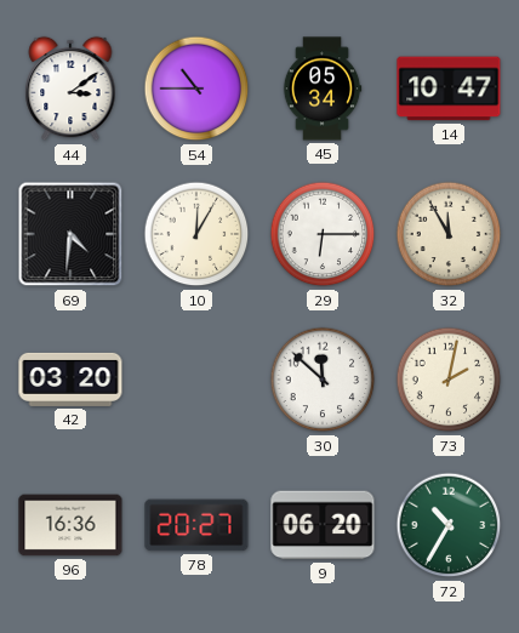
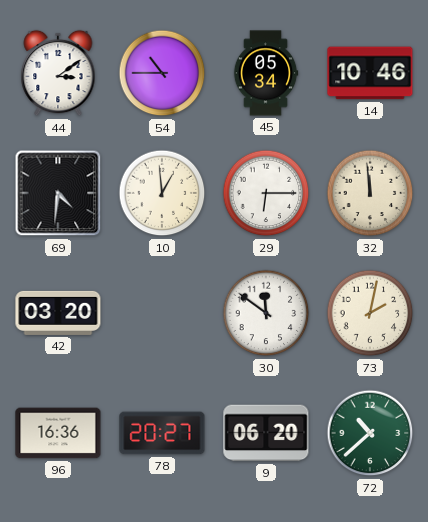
14: 10:47 -> 10:46 (370, 73)
10: 12:05 -> 12:59 (162, 193)
32: 11:55 -> 11:59 (370, 193)
30: 11:52 -> 11:51 (266, 313)
72: 10:35 -> 10:38 (370, 433)
